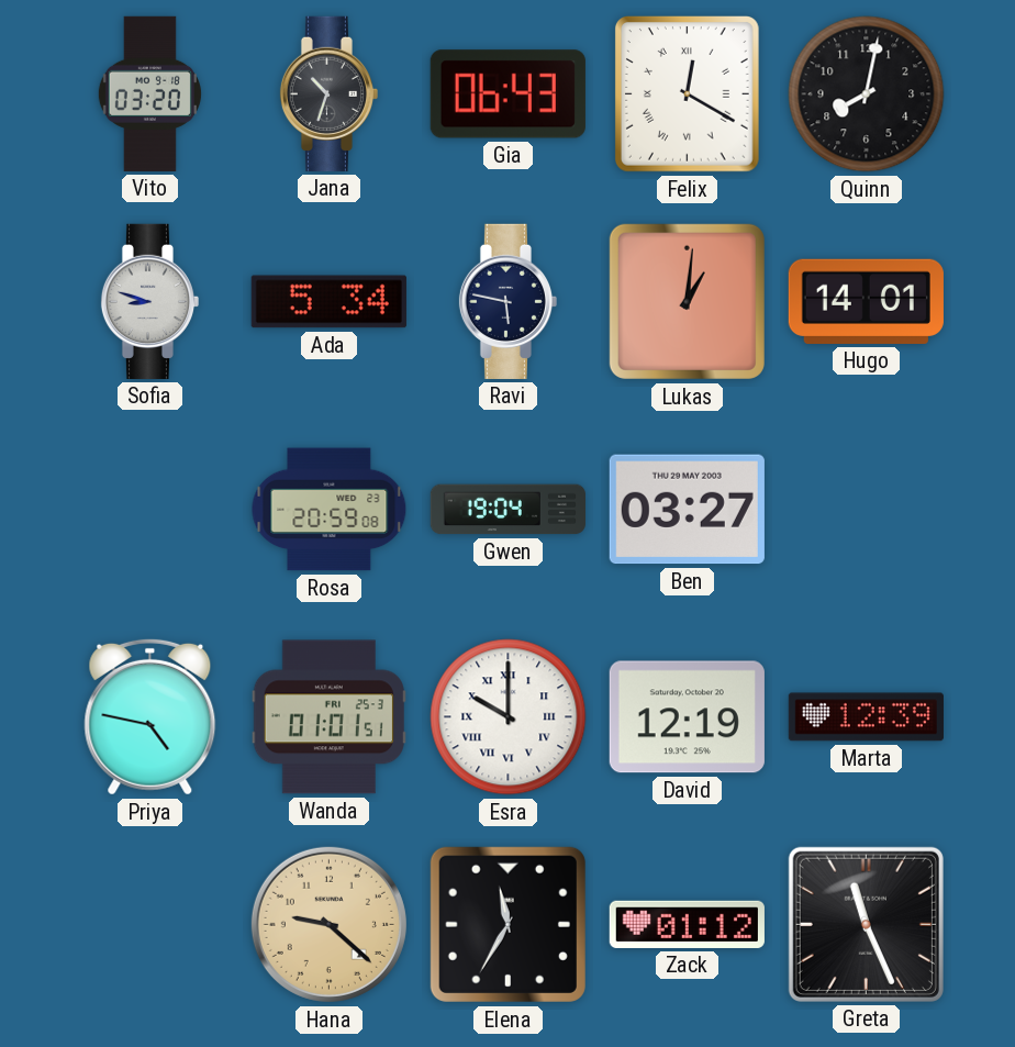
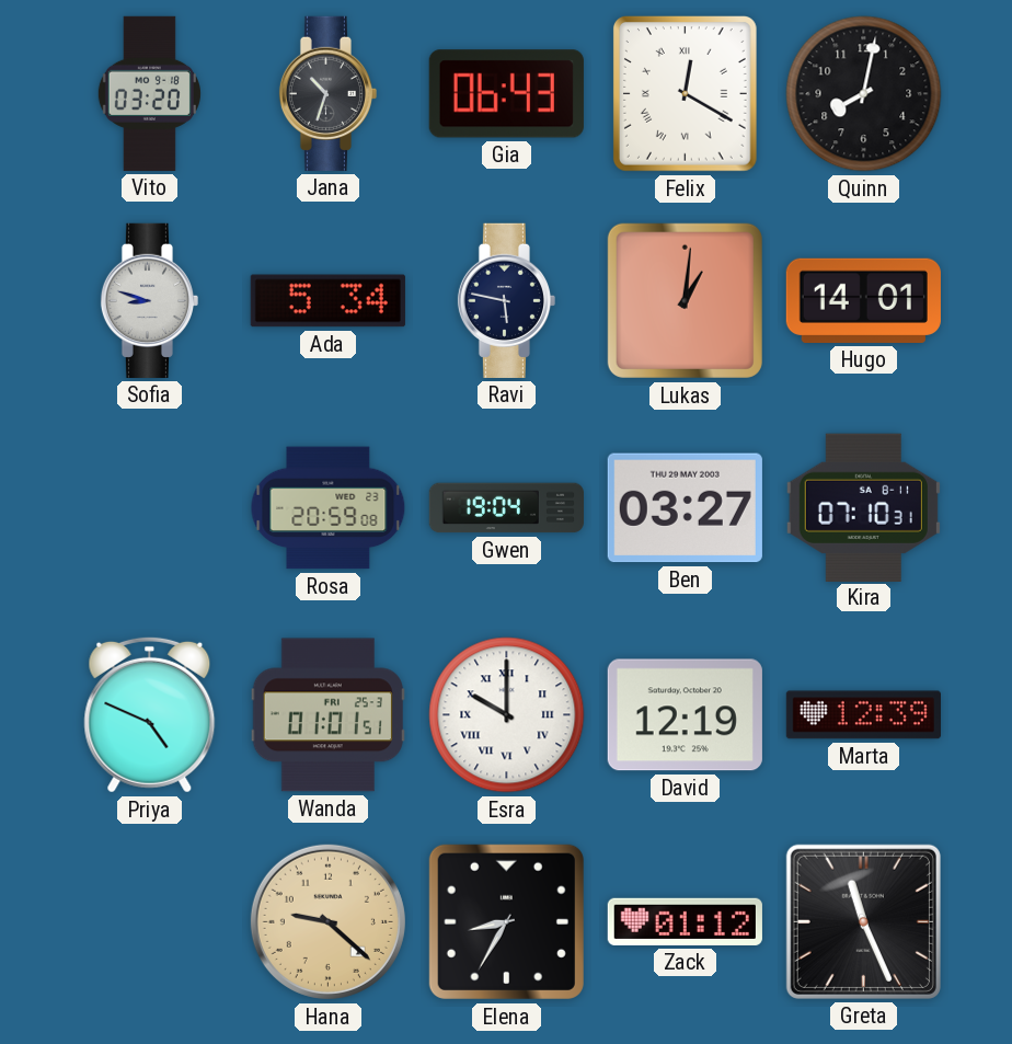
Kira: none -> 07:10 (863, 507)
Priya: 4:47 -> 4:49 (150, 714)
Elena: 11:35 -> 8:35 (506, 921)
